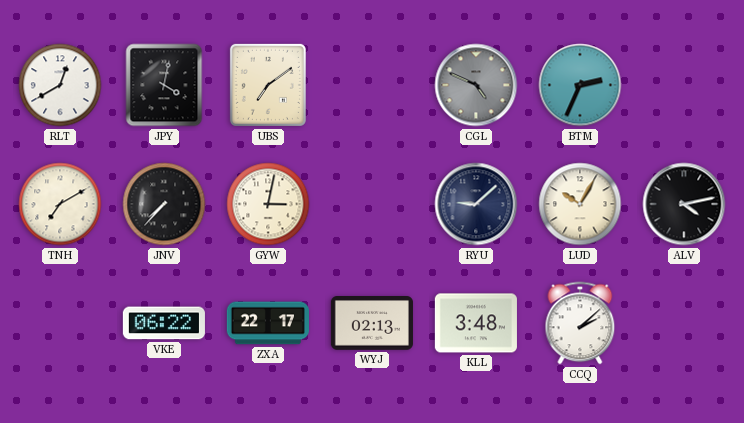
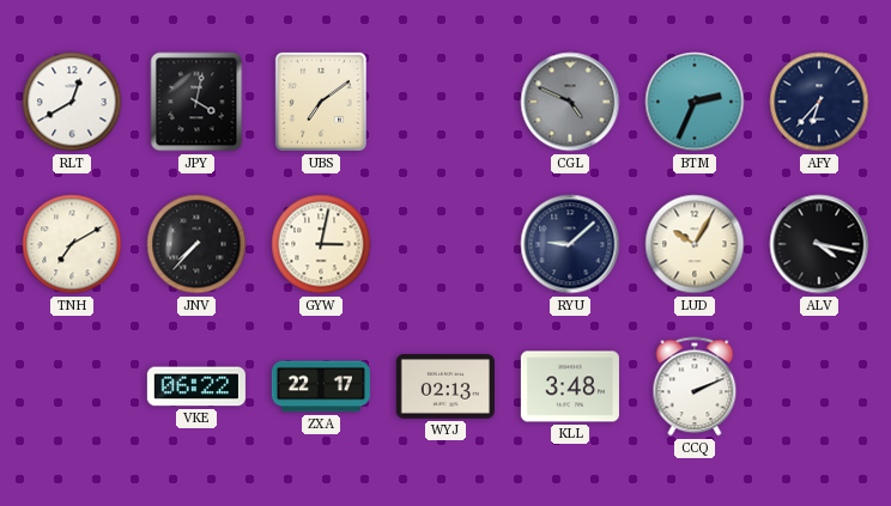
AFY: none -> 6:37 (819, 102)
ALV: 4:13 -> 4:17 (819, 244)
CCQ: 2:08 -> 2:11 (695, 386)
